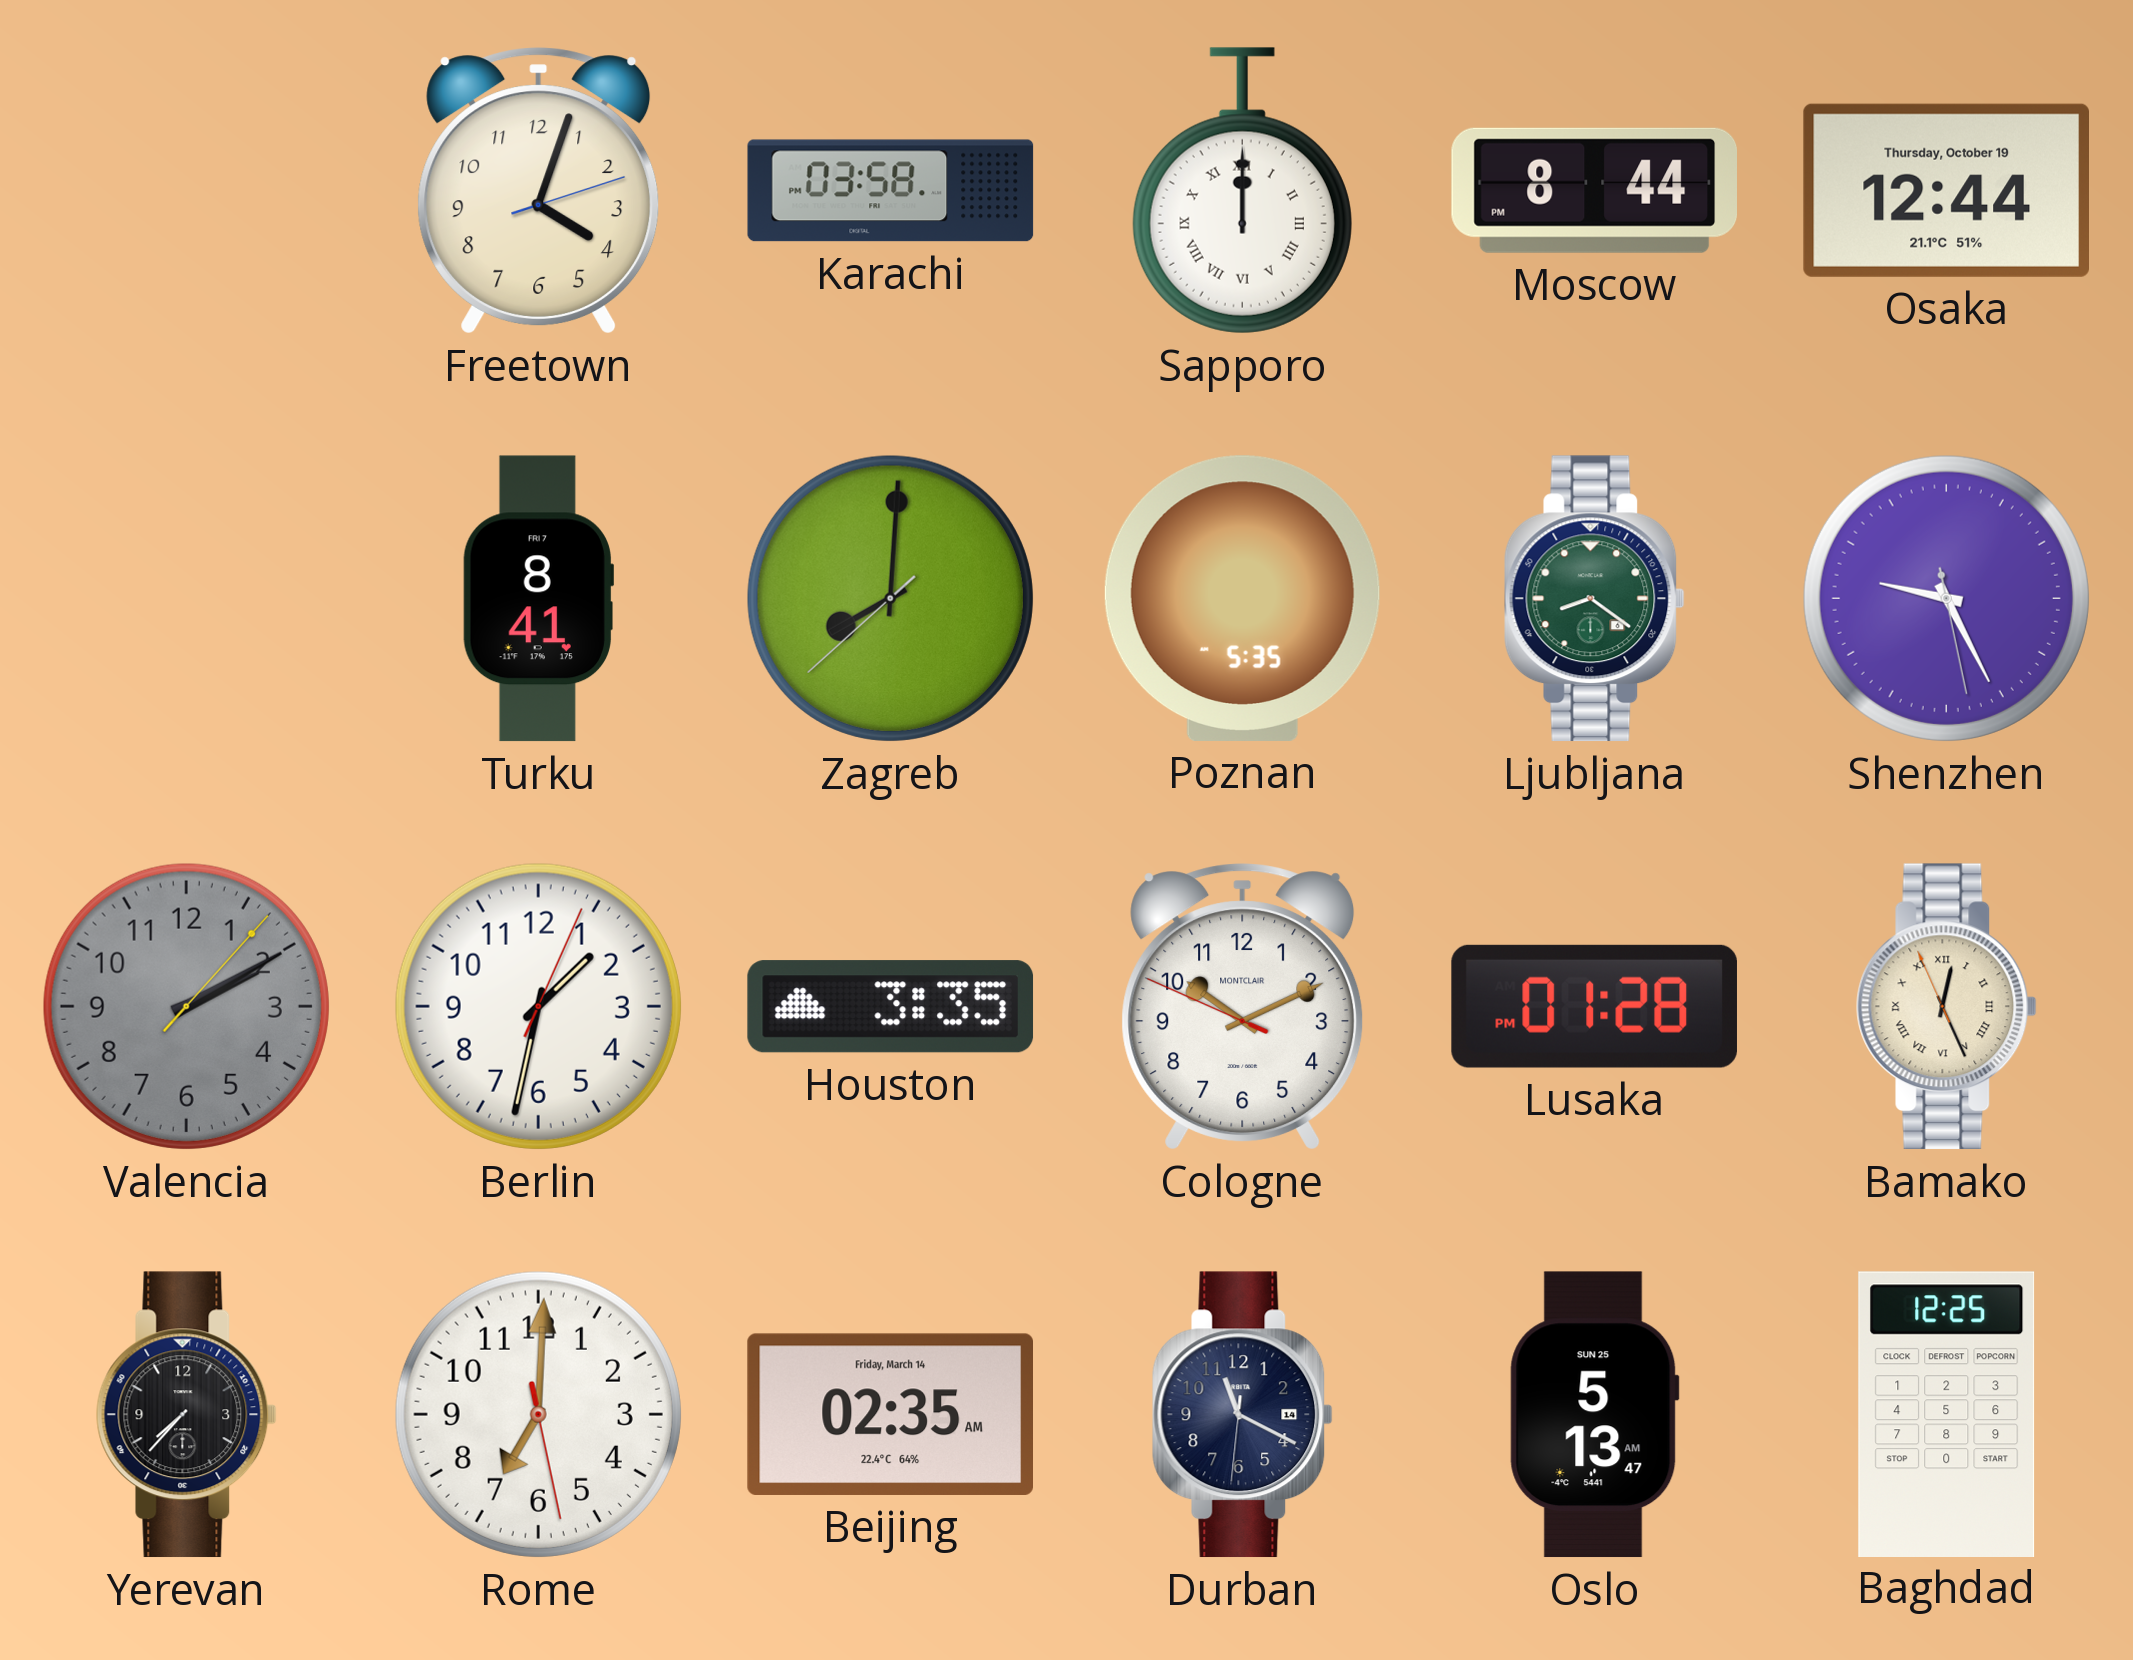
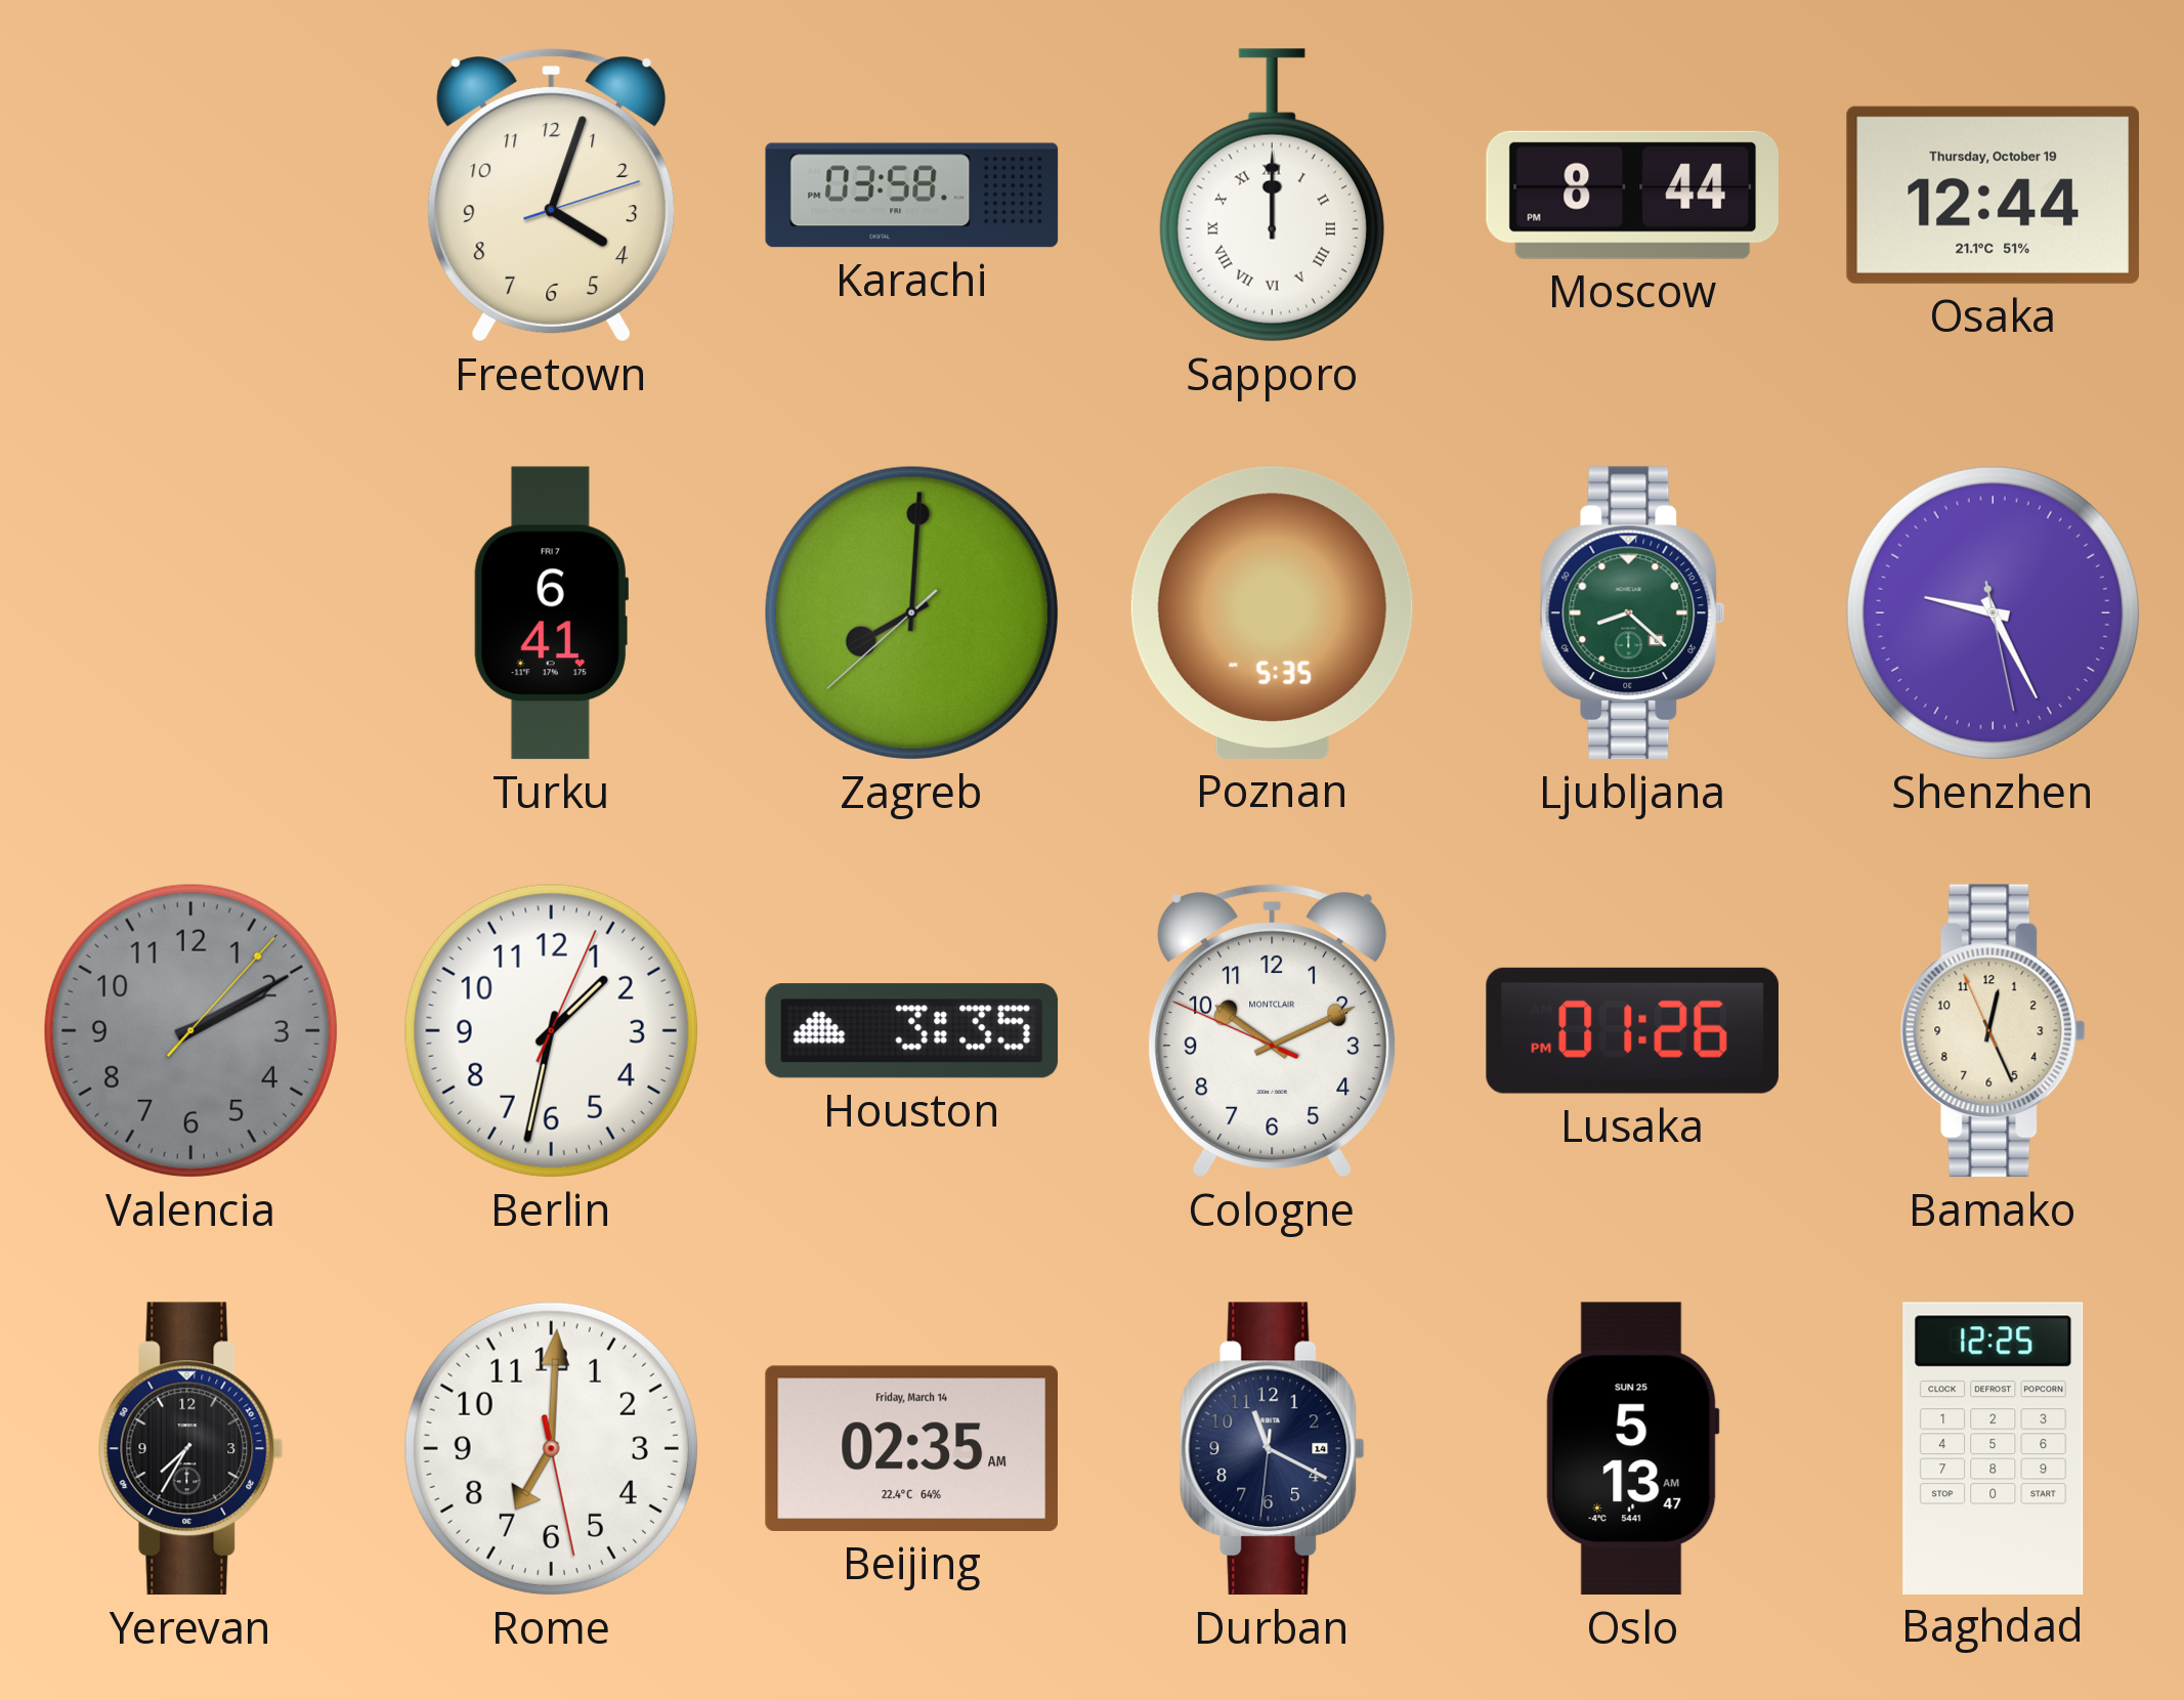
Turku: 8:41 -> 6:41 (551, 613)
Ljubljana: 8:21 -> 8:22 (1632, 613)
Lusaka: 01:28 -> 01:26 (1632, 1030)
Bamako numerals: Roman -> Arabic (1993, 1031)
Yerevan: 7:37 -> 7:35 (190, 1449)
